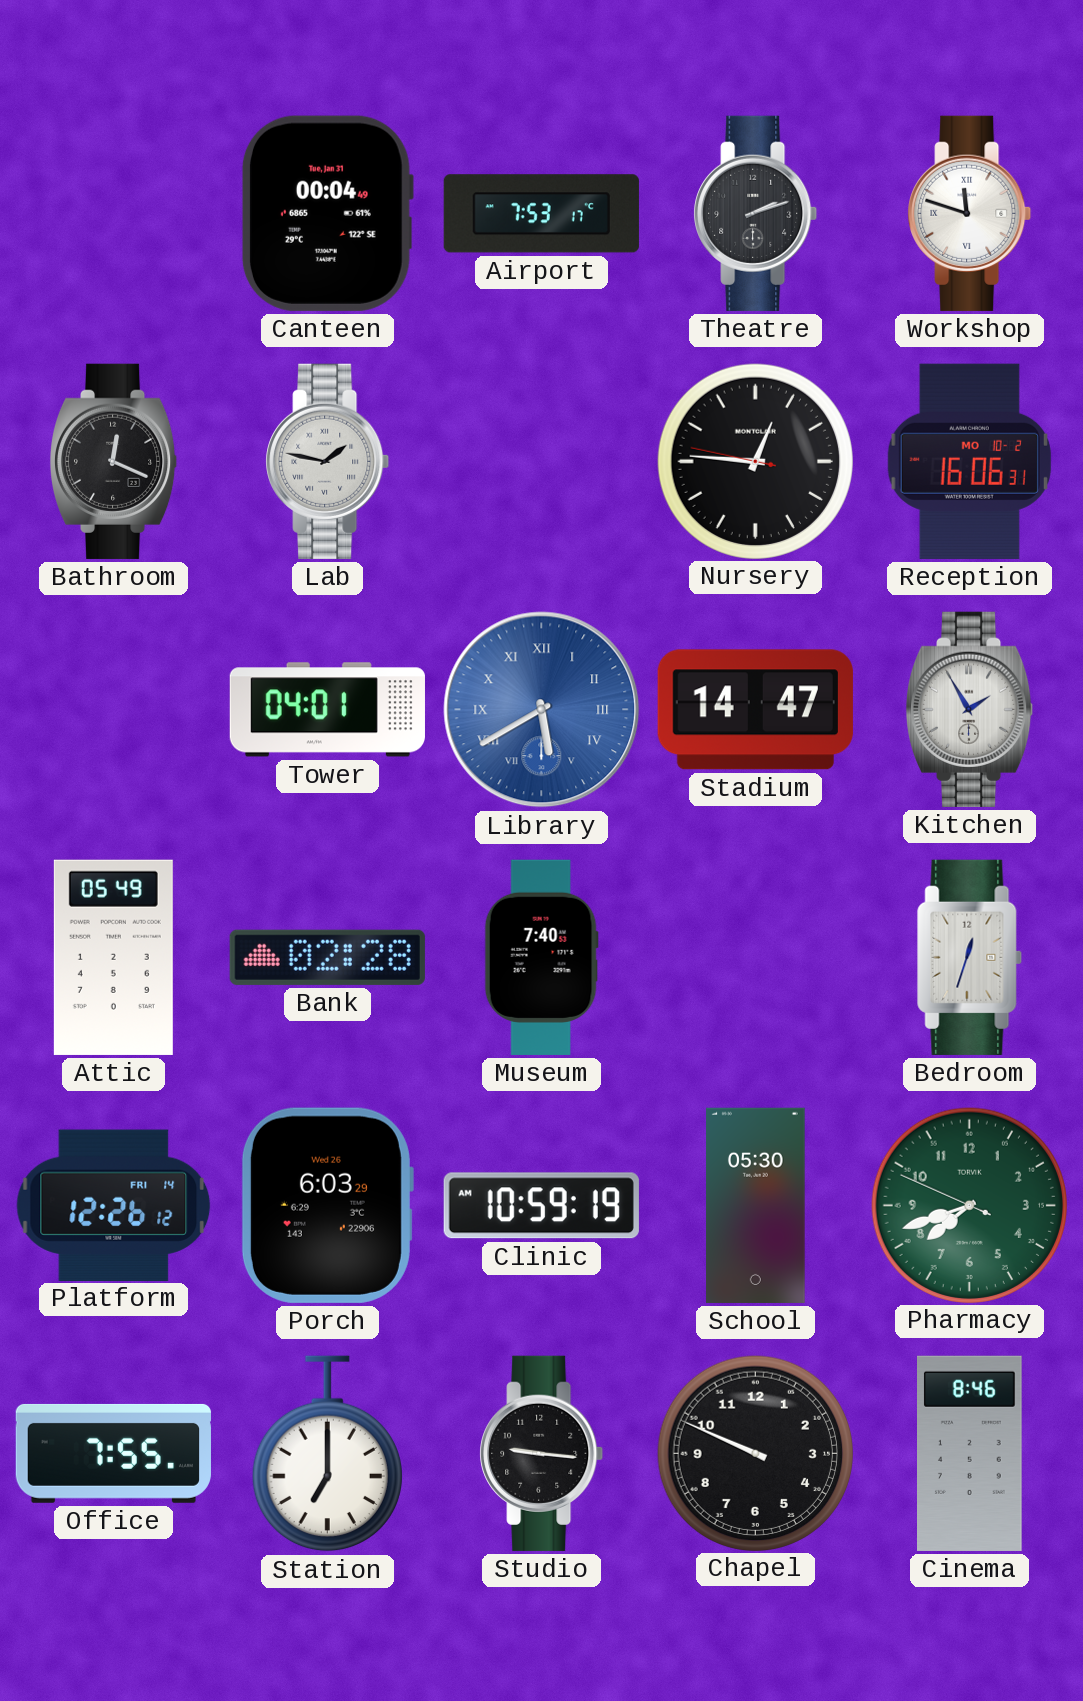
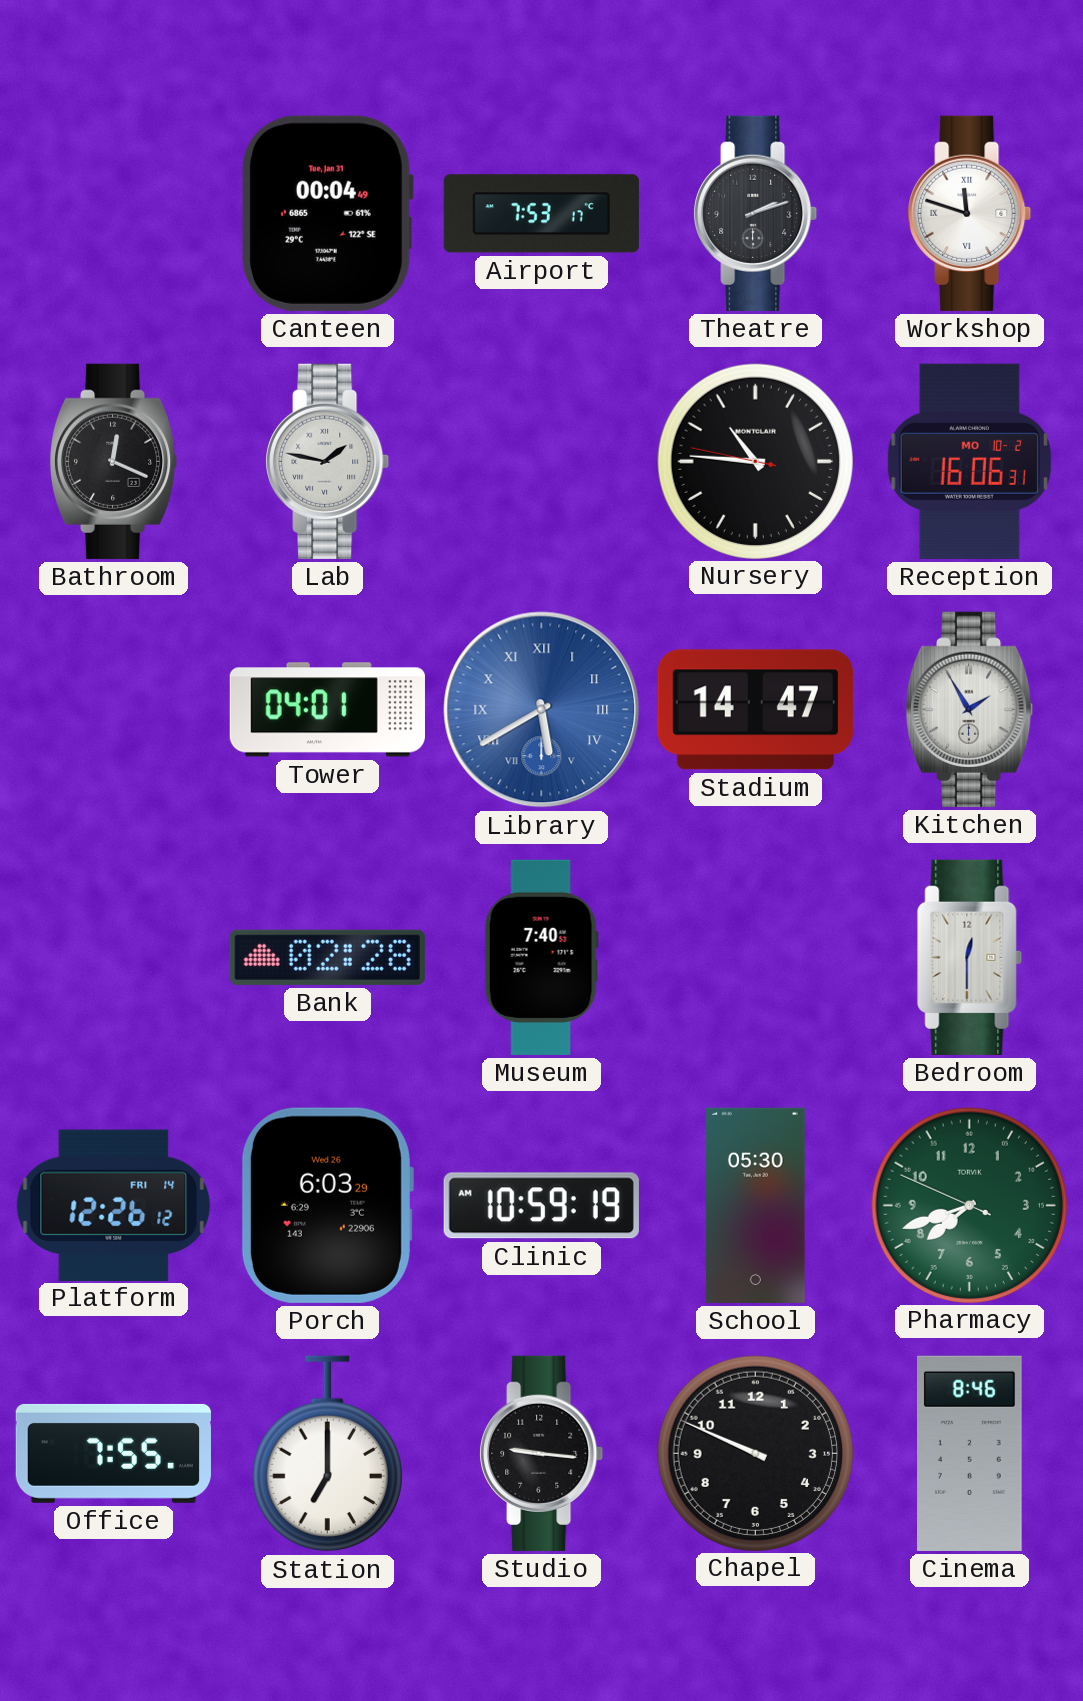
Nursery: 12:45 -> 10:45 (755, 461)
Attic: 05:49 -> none (113, 957)
Bedroom: 12:33 -> 12:30 (969, 957)
